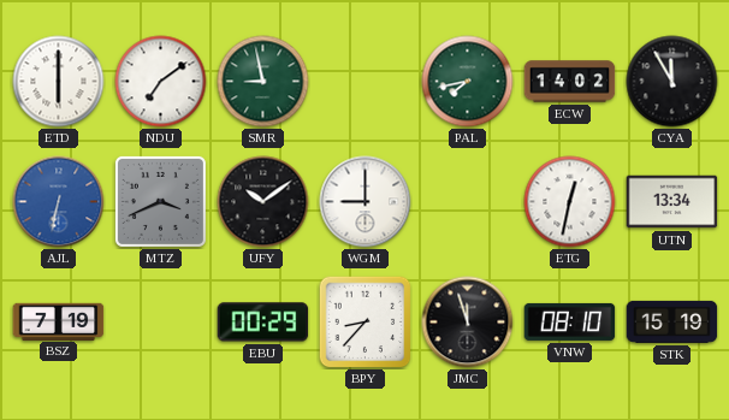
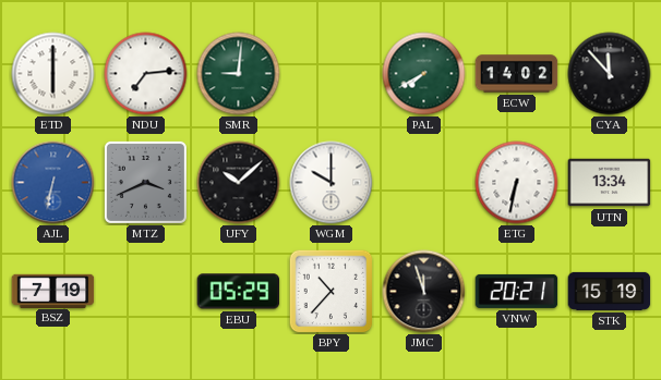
NDU: 7:09 -> 7:14 (146, 74)
SMR: 8:58 -> 9:01 (239, 74)
PAL: 7:43 -> 7:40 (424, 74)
CYA: 11:55 -> 11:53 (610, 74)
UFY: 10:09 -> 10:08 (239, 183)
WGM: 9:00 -> 10:00 (332, 183)
ETG: 12:32 -> 6:32 (517, 183)
EBU: 00:29 -> 05:29 (239, 292)
BPY: 8:37 -> 10:37 (330, 291)
VNW: 08:10 -> 20:21 (517, 291)
